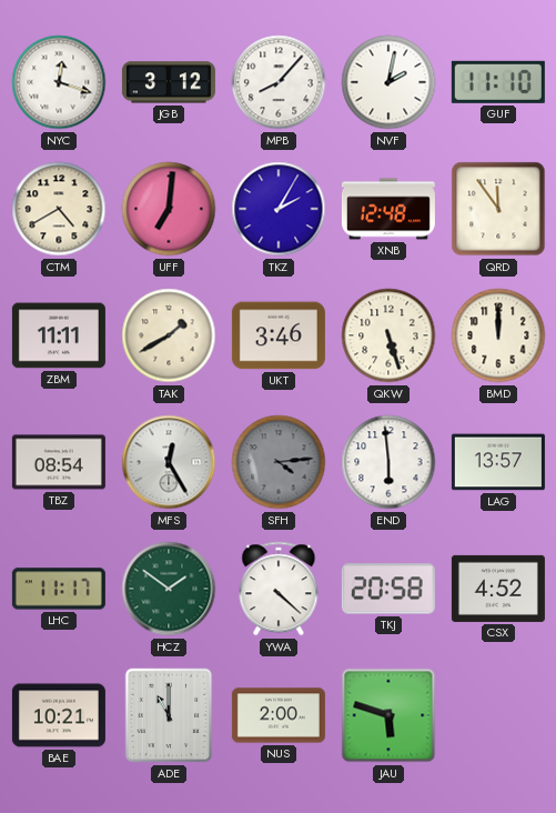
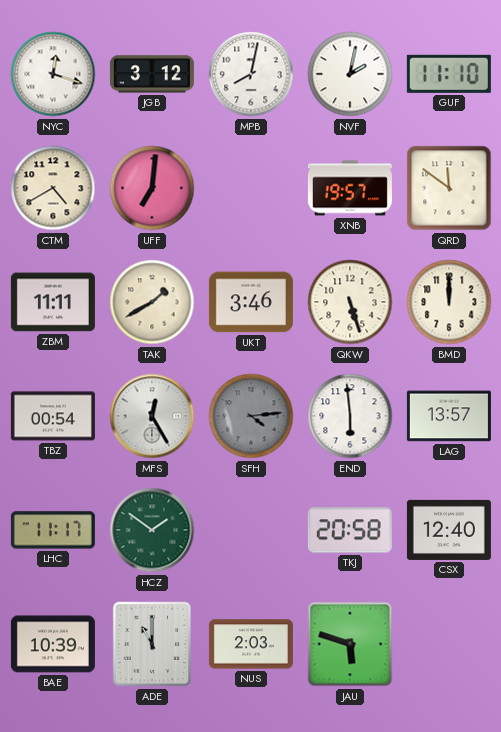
MPB: 8:07 -> 8:02 (251, 74)
TKZ: 2:05 -> none (279, 209)
XNB: 12:48 -> 19:57 (350, 188)
QRD: 11:54 -> 11:51 (449, 188)
TBZ: 08:54 -> 00:54 (53, 416)
YWA: 4:22 -> none (279, 589)
CSX: 4:52 -> 12:40 (449, 530)
BAE: 10:21 -> 10:39 (53, 644)
NUS: 2:00 -> 2:03 (251, 644)
